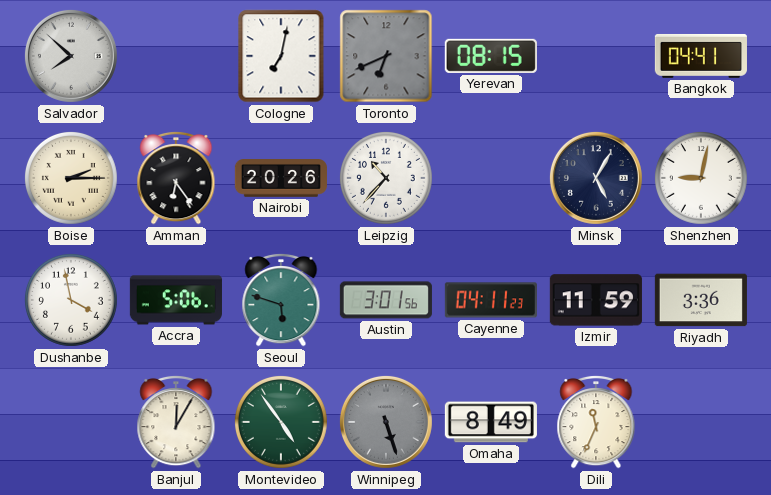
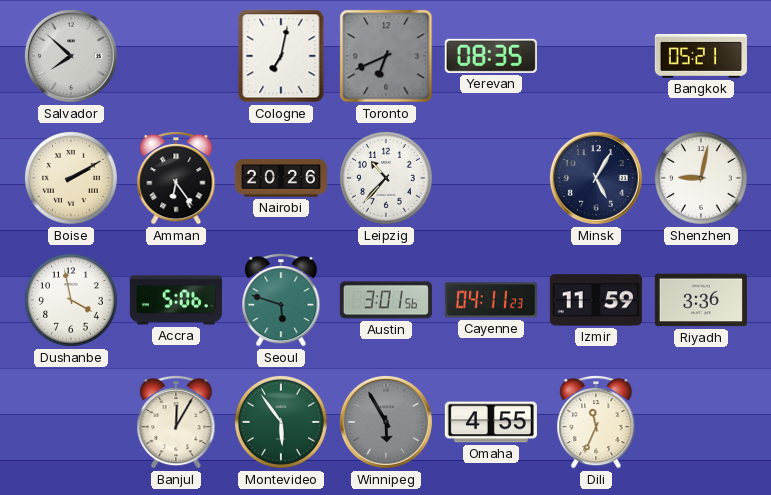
Yerevan: 08:15 -> 08:35 (491, 56)
Bangkok: 04:41 -> 05:21 (701, 56)
Boise: 2:15 -> 2:10 (71, 178)
Montevideo: 4:54 -> 5:54 (281, 422)
Winnipeg: 5:27 -> 5:55 (386, 422)
Omaha: 8:49 -> 4:55 (491, 422)
